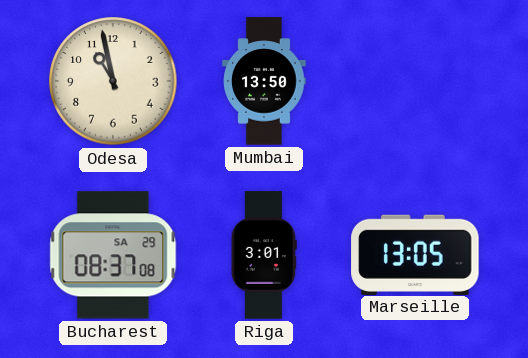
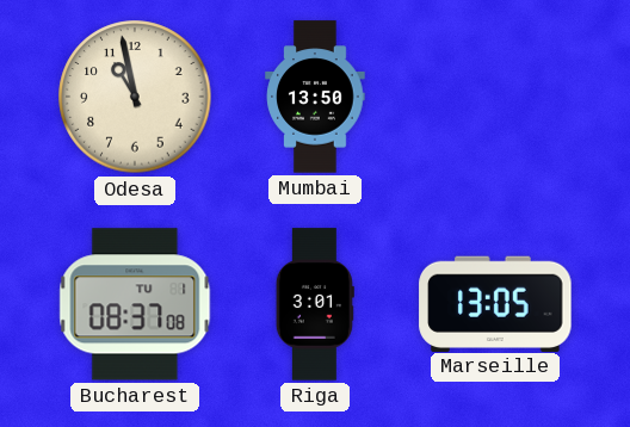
Bucharest date: SA 29 -> TU 1 (135, 304)
